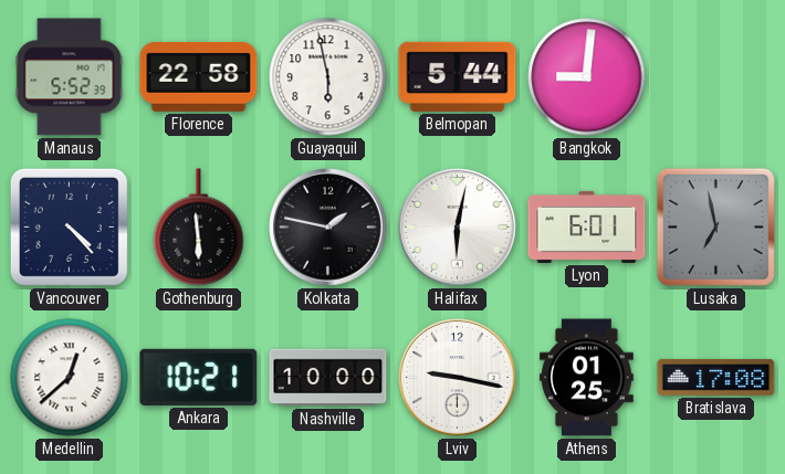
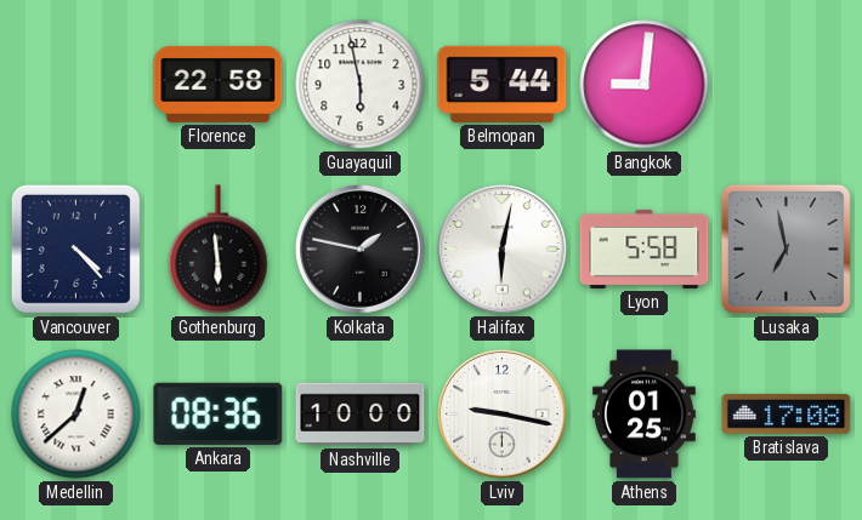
Manaus: 5:52 -> none (70, 77)
Lyon: 6:01 -> 5:58 (645, 248)
Ankara: 10:21 -> 08:36 (219, 413)
